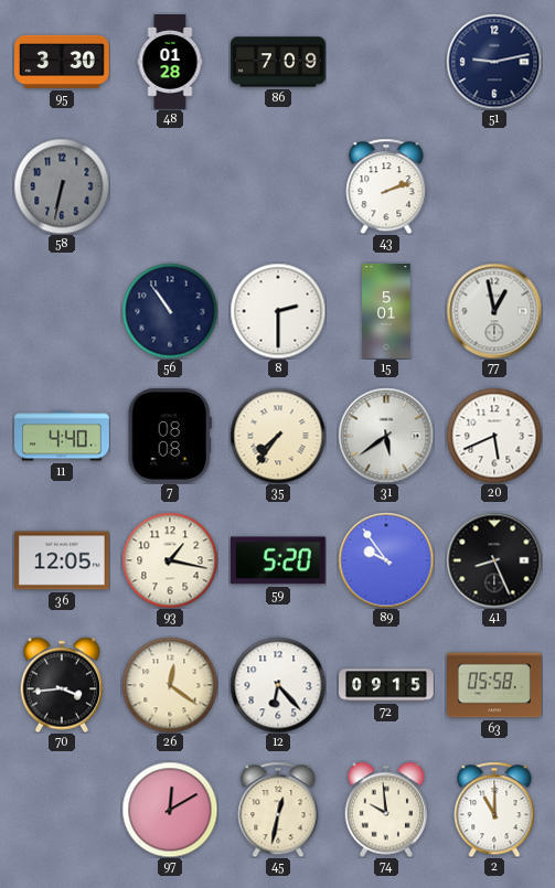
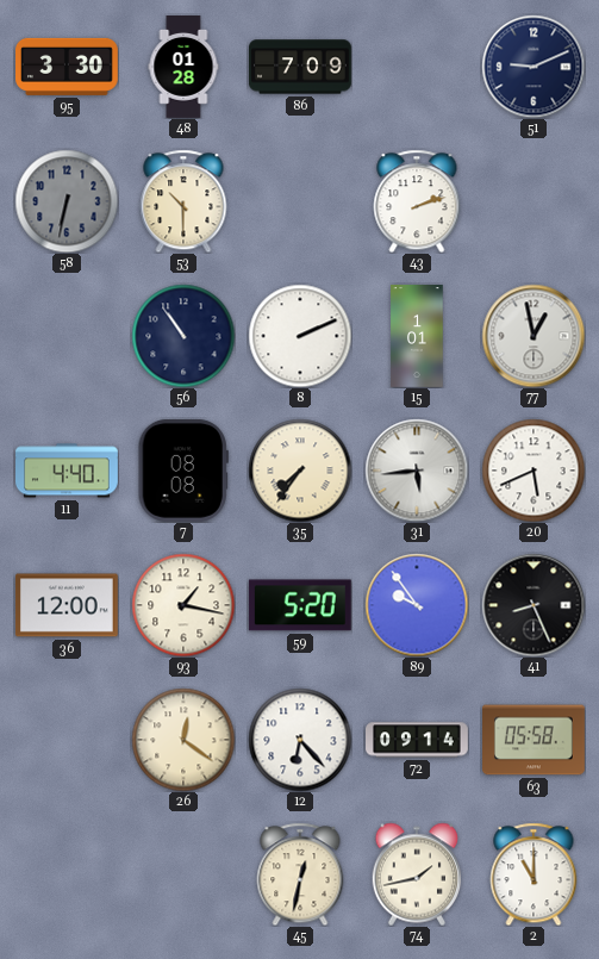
51: 9:13 -> 9:11 (534, 67)
53: none -> 10:30 (183, 201)
8: 2:30 -> 2:11 (300, 336)
15: 5:01 -> 1:01 (417, 336)
31: 5:39 -> 5:44 (417, 471)
36: 12:05 -> 12:00 (67, 605)
70: 3:44 -> none (62, 685)
72: 09:15 -> 09:14 (418, 740)
97: 12:10 -> none (170, 810)
74: 9:59 -> 1:43 (417, 874)
